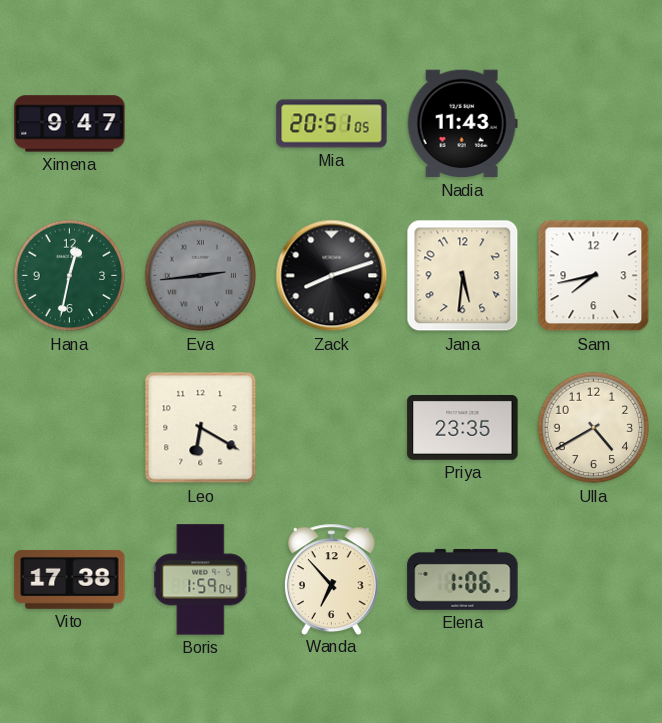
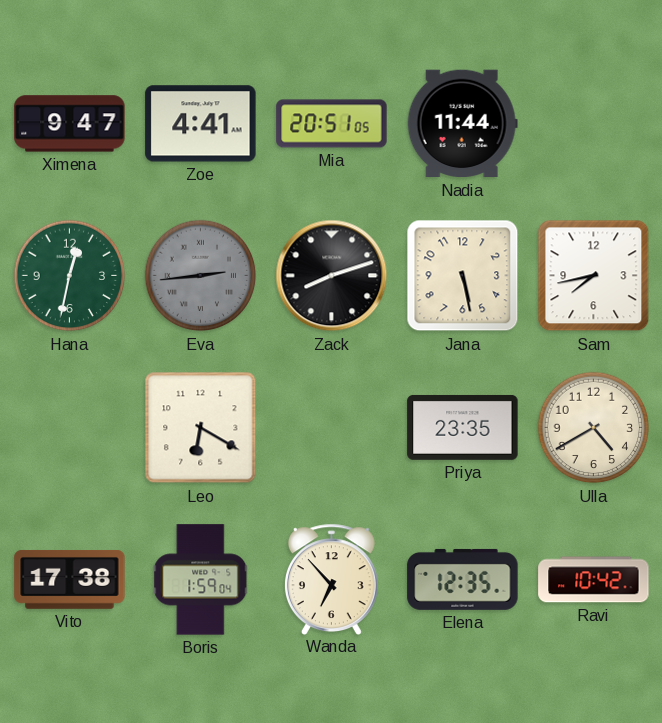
Zoe: none -> 4:41 (201, 124)
Nadia: 11:43 -> 11:44 (462, 124)
Jana: 5:31 -> 5:28 (463, 276)
Elena: 1:06 -> 12:35 (463, 579)
Ravi: none -> 10:42 (594, 580)
